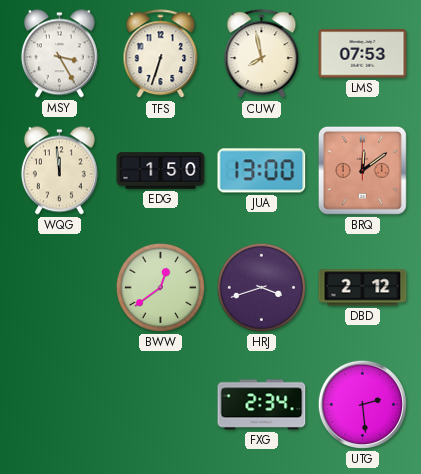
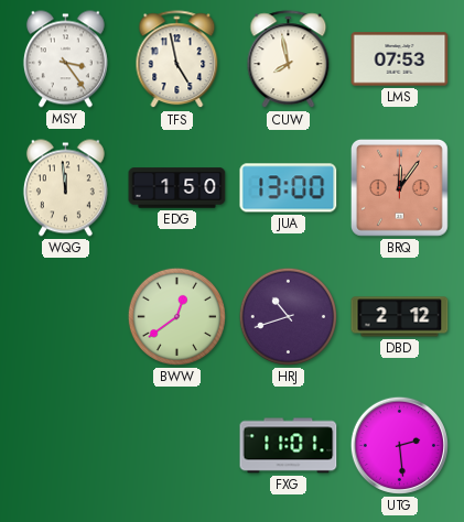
MSY: 3:25 -> 3:24 (65, 59)
TFS: 6:33 -> 4:58 (177, 59)
BRQ: 12:09 -> 12:06 (399, 187)
HRJ: 3:42 -> 10:42 (288, 316)
FXG: 2:34 -> 11:01 (289, 446)
